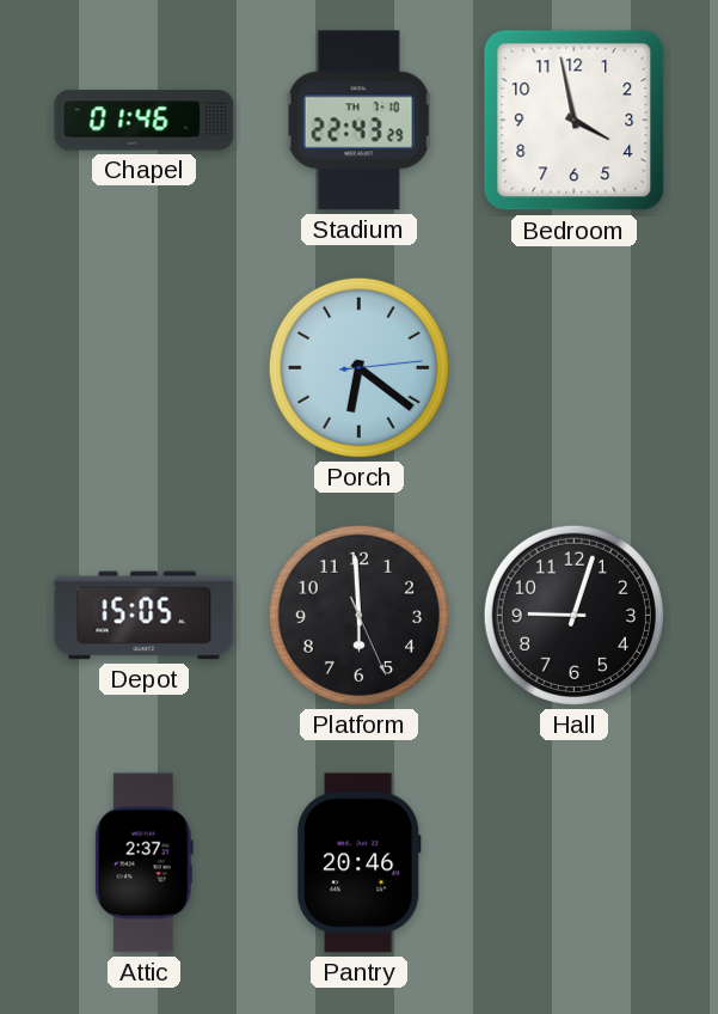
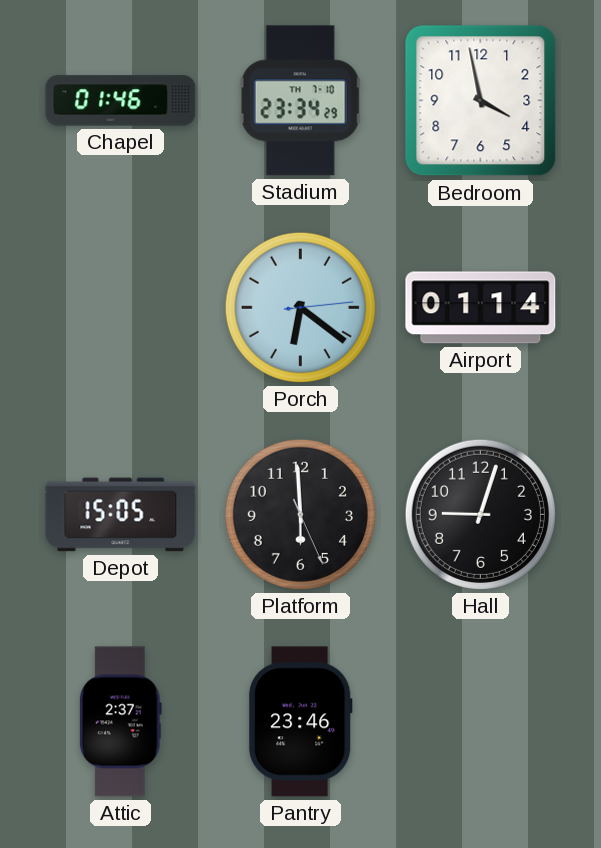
Stadium: 22:43 -> 23:34 (301, 101)
Airport: none -> 01:14 (481, 308)
Pantry: 20:46 -> 23:46 (300, 722)
